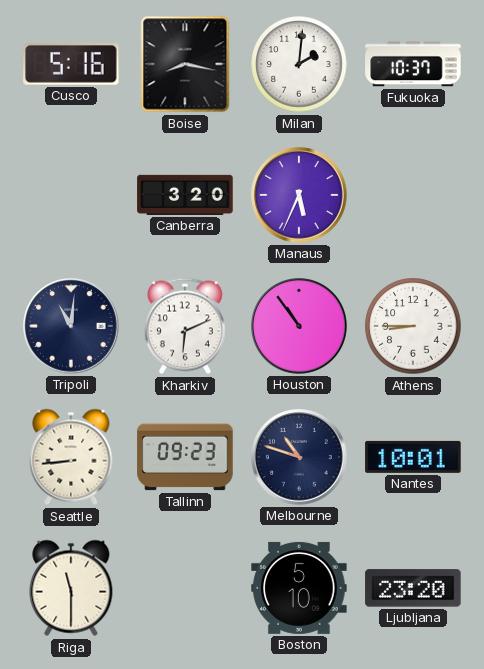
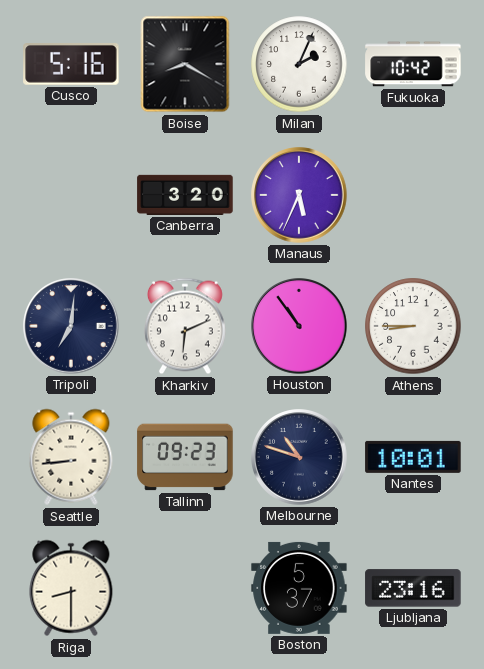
Boise: 8:17 -> 8:20 (185, 64)
Milan: 2:01 -> 2:04 (299, 64)
Fukuoka: 10:37 -> 10:42 (413, 64)
Tripoli: 11:01 -> 7:01 (71, 326)
Riga: 11:30 -> 8:30 (71, 588)
Boston: 5:10 -> 5:37 (299, 588)
Ljubljana: 23:20 -> 23:16 (413, 588)
